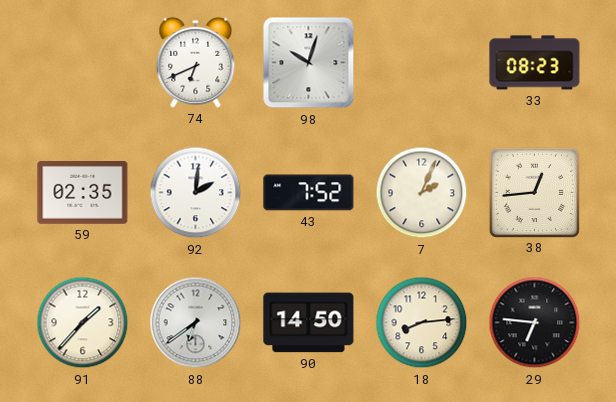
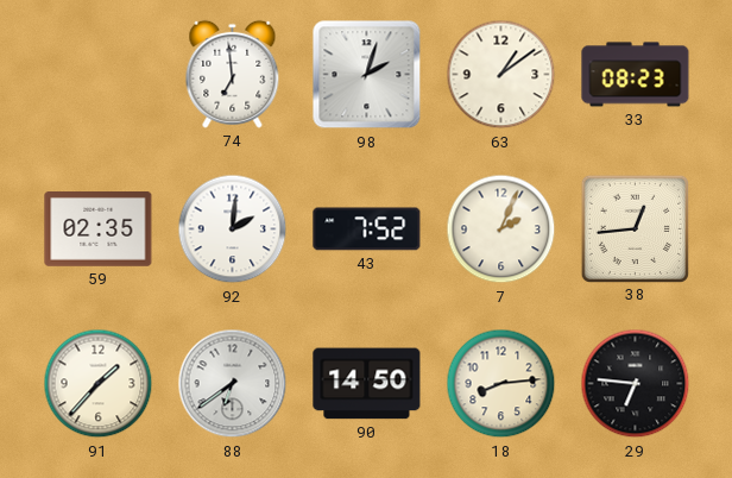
74: 6:41 -> 6:59 (233, 74)
98: 10:03 -> 2:03 (367, 75)
63: none -> 1:09 (501, 75)
